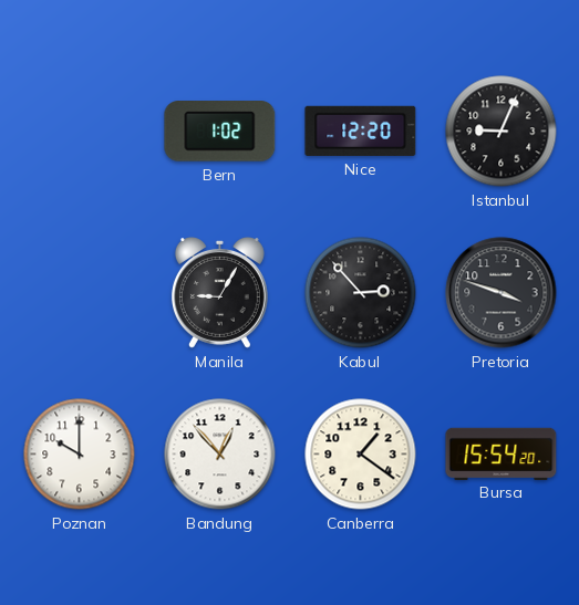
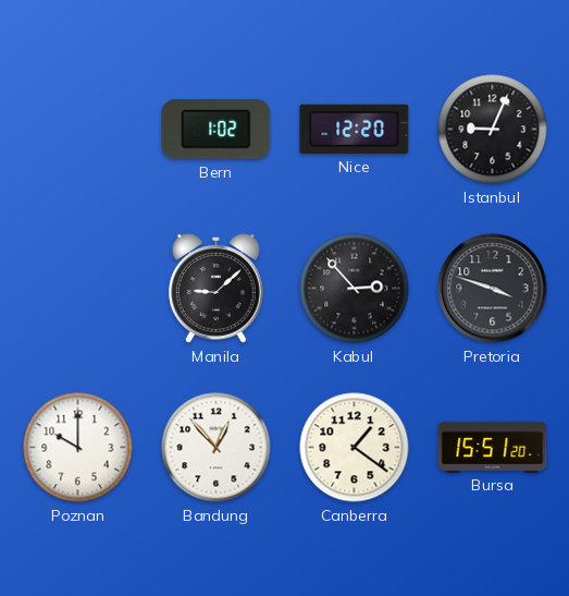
Manila: 9:05 -> 9:08 (215, 289)
Bursa: 15:54 -> 15:51 (493, 447)
